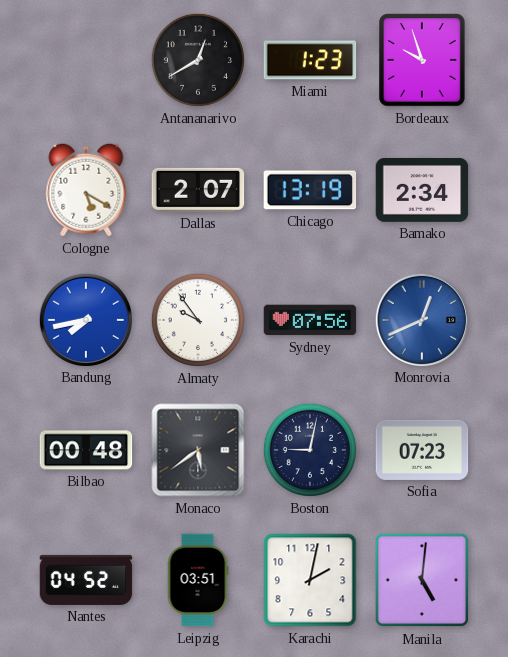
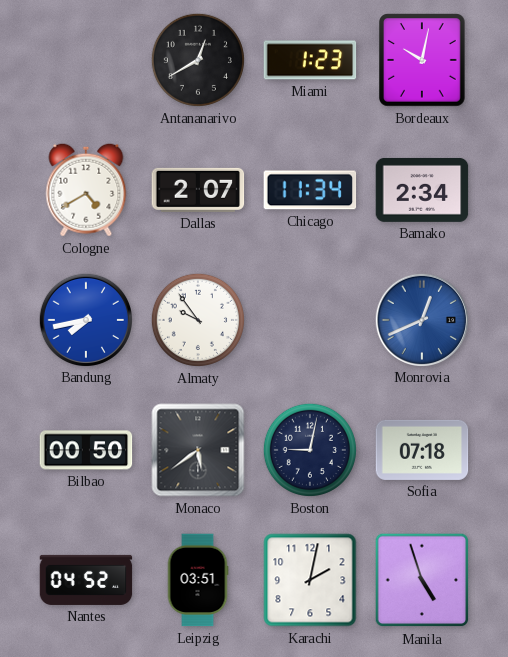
Bordeaux: 9:57 -> 10:02 (423, 60)
Cologne: 5:20 -> 4:40 (86, 190)
Chicago: 13:19 -> 11:34 (310, 190)
Sydney: 07:56 -> none (310, 320)
Bilbao: 00:48 -> 00:50 (86, 450)
Sofia: 07:23 -> 07:18 (422, 450)
Manila: 5:01 -> 4:57 (422, 580)
